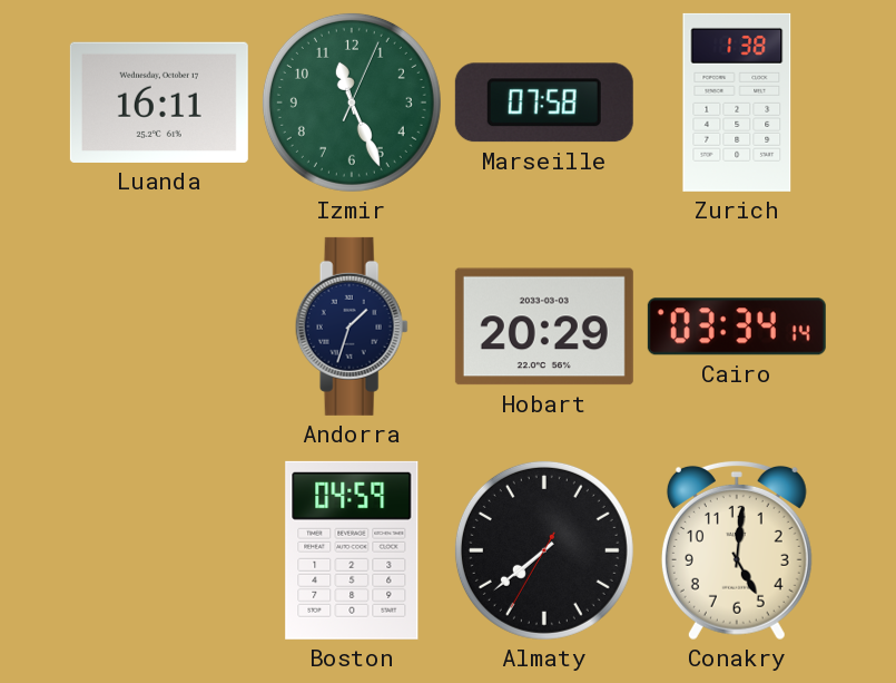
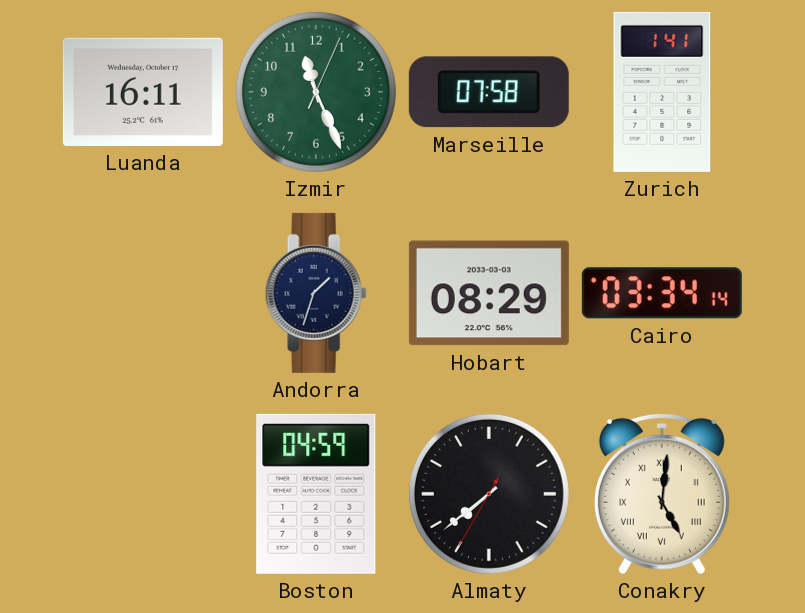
Zurich: 1:38 -> 1:41 (662, 92)
Hobart: 20:29 -> 08:29 (489, 293)
Conakry numerals: Arabic -> Roman (662, 494)
